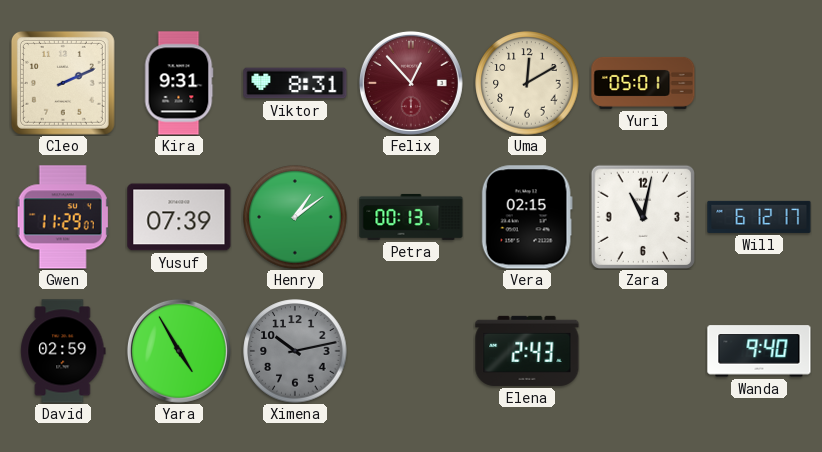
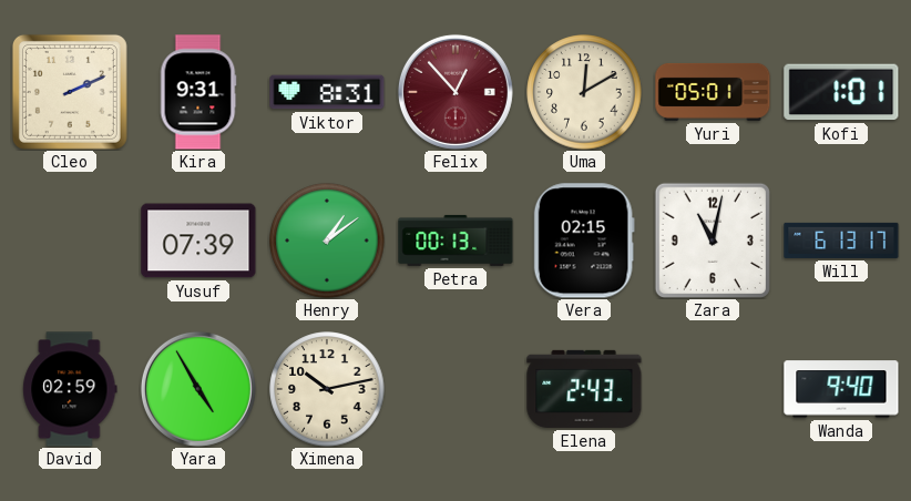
Kofi: none -> 1:01 (841, 92)
Gwen: 11:29 -> none (63, 217)
Will: 6:12 -> 6:13 (841, 241)
Ximena dial: grey -> cream (327, 389)
